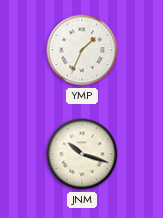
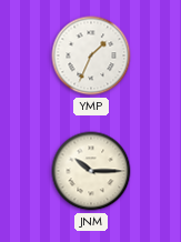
JNM: 10:18 -> 10:15 (91, 171)
